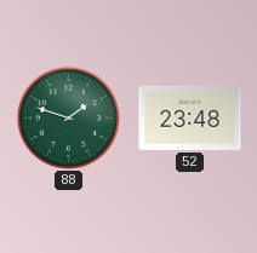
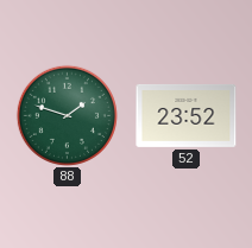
52: 23:48 -> 23:52 (187, 115)
